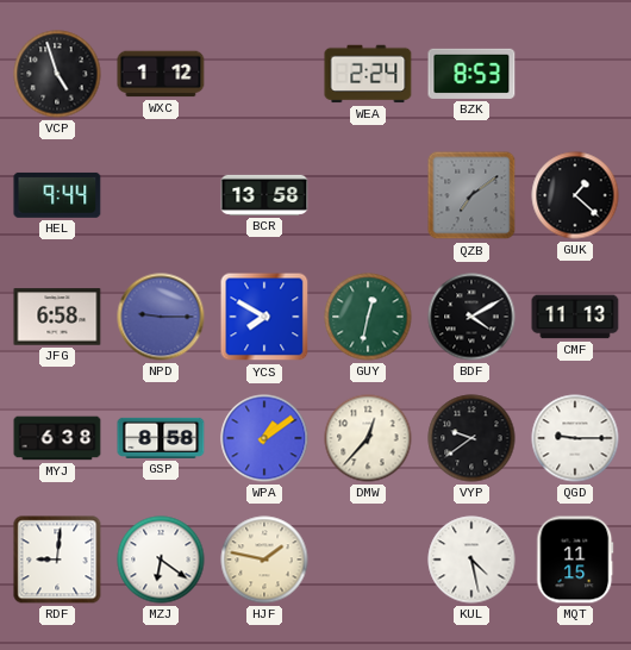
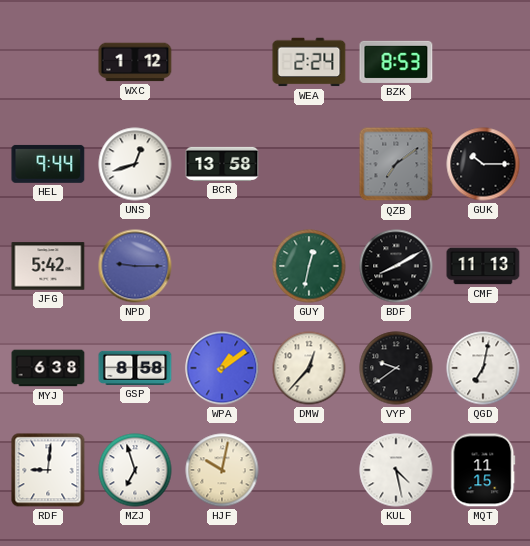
VCP: 4:57 -> none (57, 74)
UNS: none -> 12:42 (135, 164)
GUK: 1:22 -> 10:15 (483, 164)
JFG: 6:58 -> 5:42 (48, 266)
YCS: 7:50 -> none (264, 317)
BDF: 4:10 -> 8:10 (396, 266)
QGD: 9:15 -> 7:02 (483, 368)
MZJ: 6:21 -> 6:57 (135, 470)
HJF: 1:47 -> 10:02 (222, 470)
